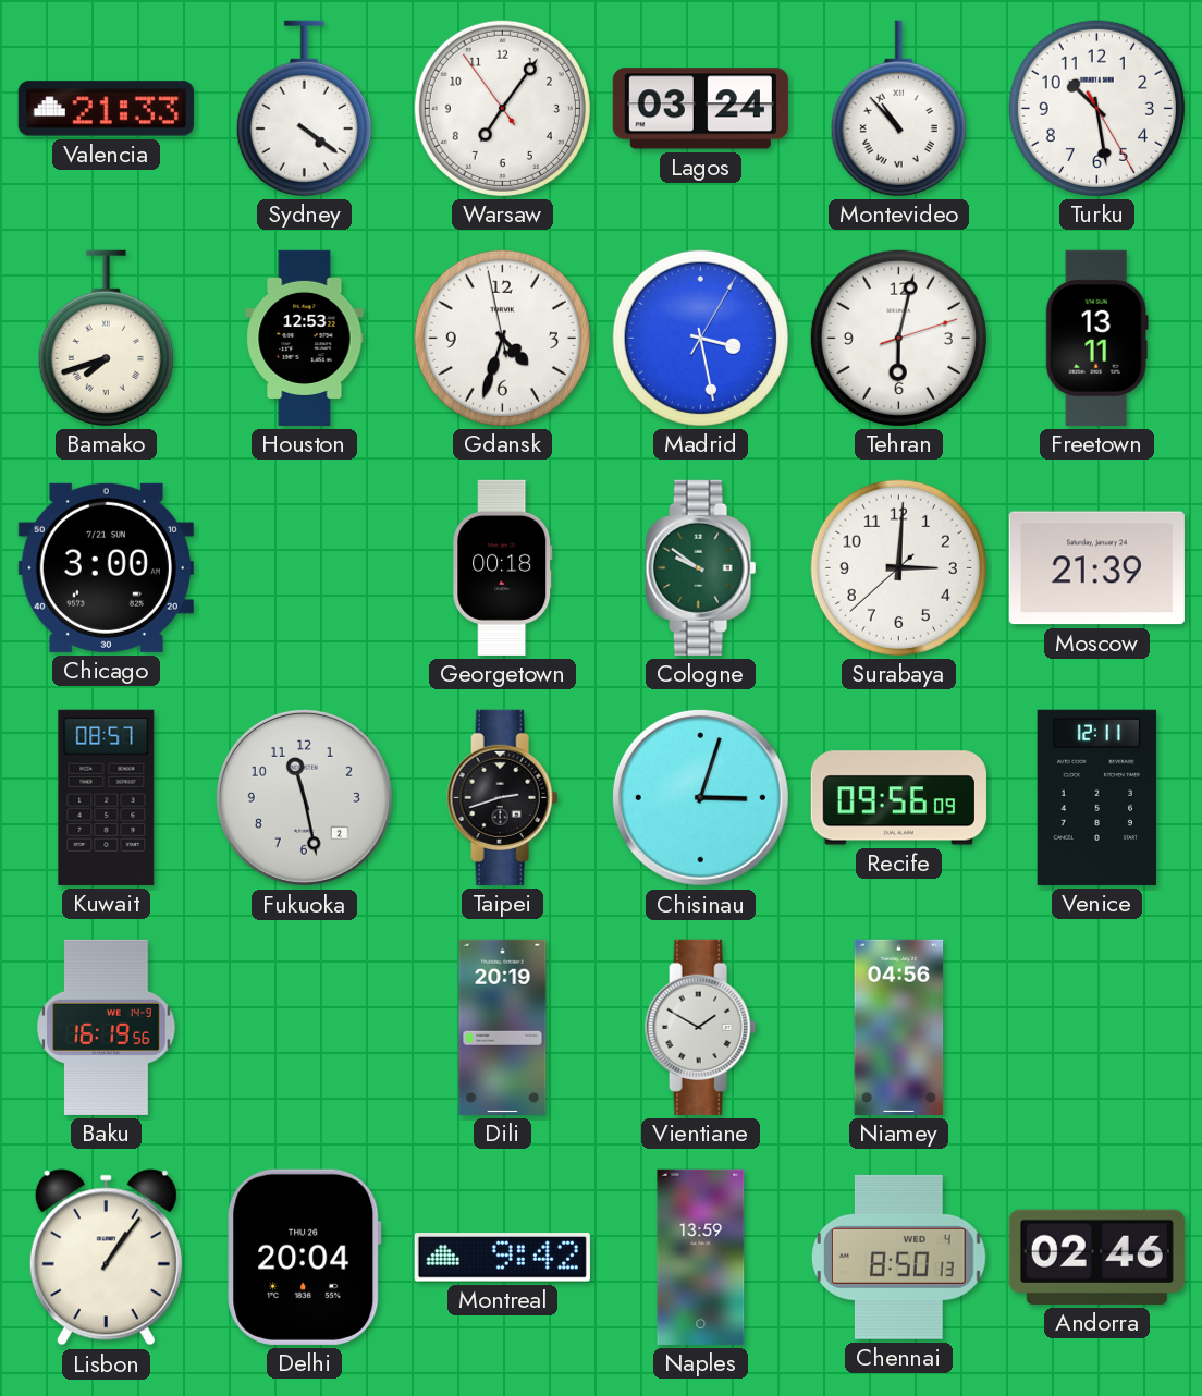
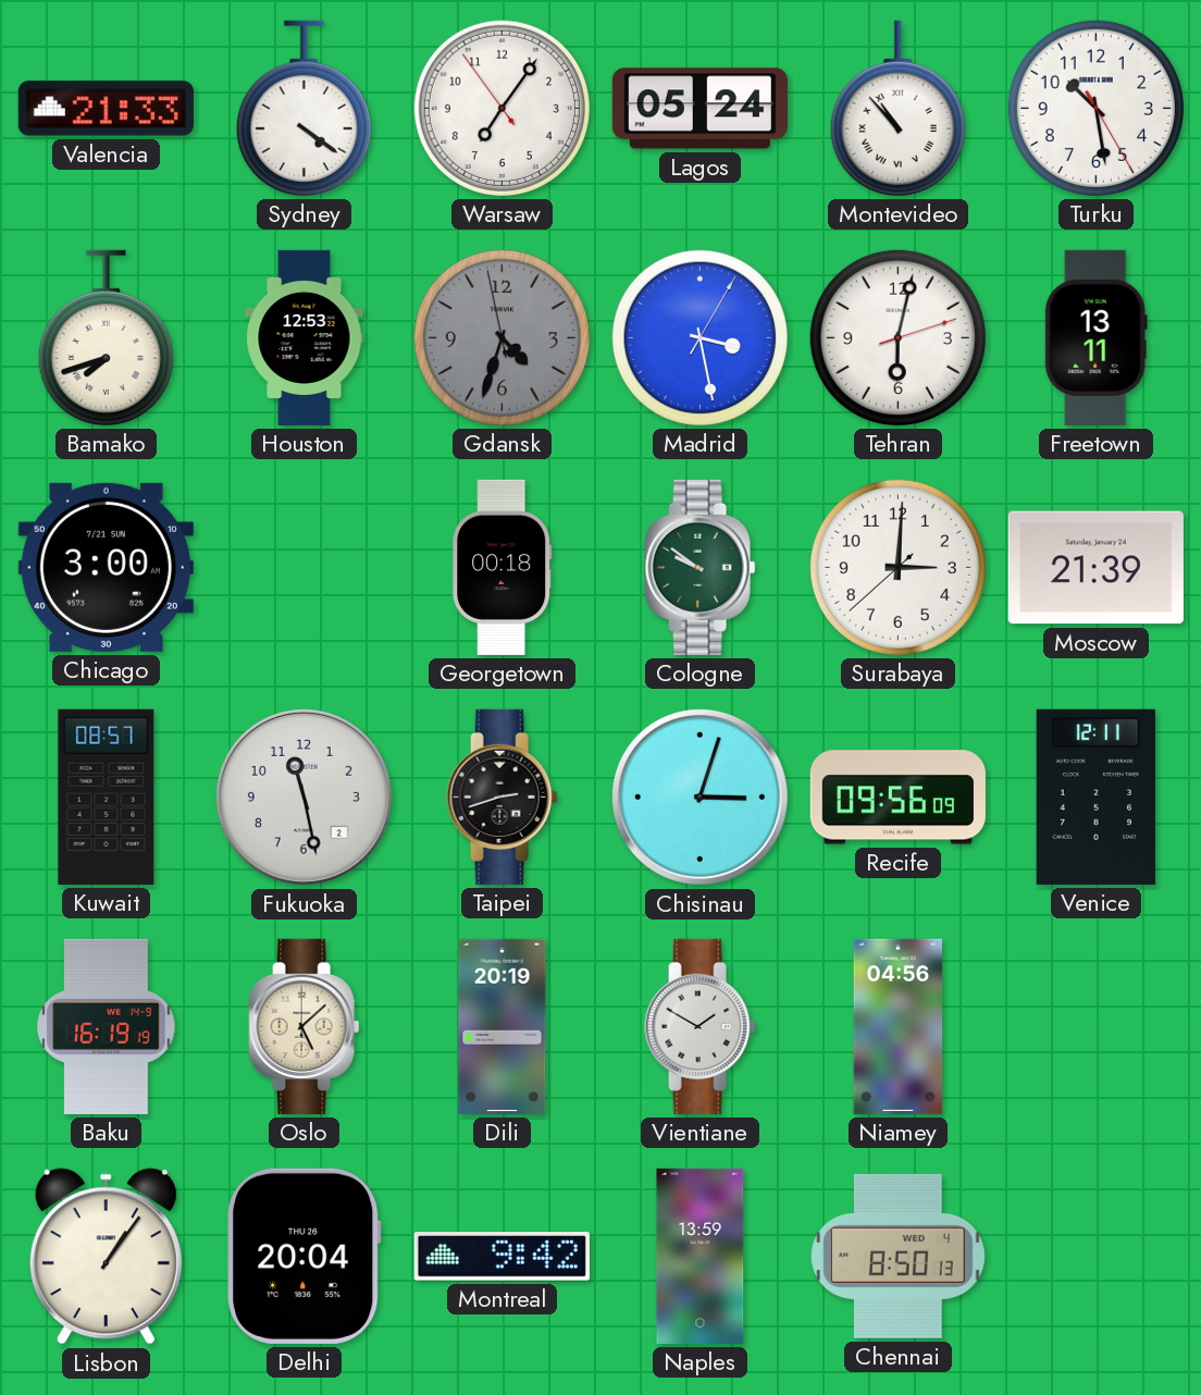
Lagos: 03:24 -> 05:24 (699, 109)
Gdansk dial: white -> grey (502, 337)
Baku: 16:19:56 -> 16:19:19 (107, 1026)
Oslo: none -> 5:08 (305, 1026)
Andorra: 02:46 -> none (1096, 1257)
